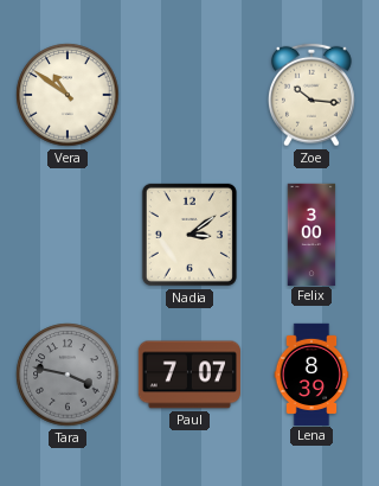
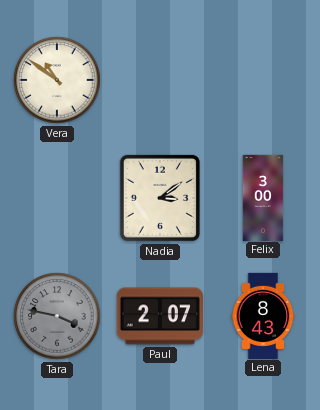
Zoe: 10:16 -> none (313, 95)
Paul: 7:07 -> 2:07 (160, 316)
Lena: 8:39 -> 8:43 (263, 315)
